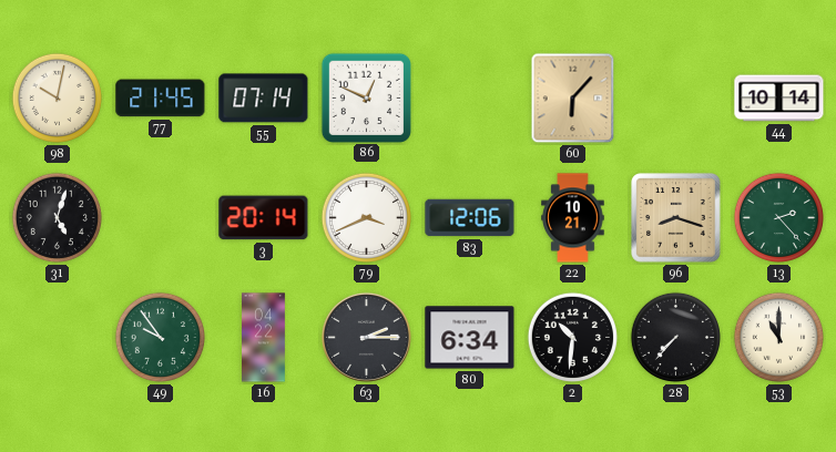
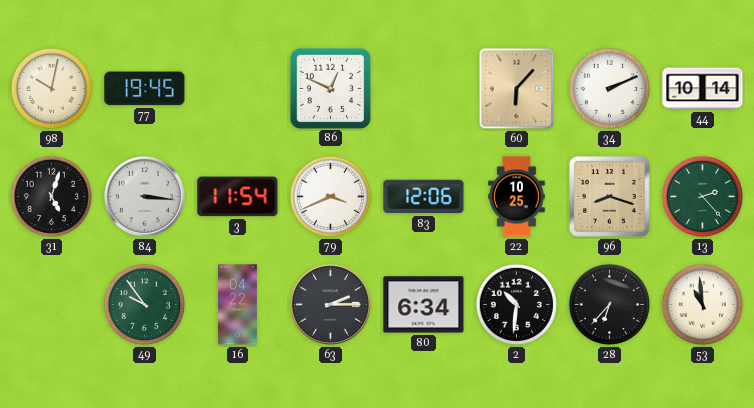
77: 21:45 -> 19:45 (145, 89)
55: 07:14 -> none (264, 99)
34: none -> 2:11 (609, 88)
84: none -> 3:16 (144, 196)
3: 20:14 -> 11:54 (238, 197)
22: 10:21 -> 10:25 (517, 197)
28: 7:37 -> 6:37 (609, 304)
53: 11:00 -> 10:59 (702, 304)
